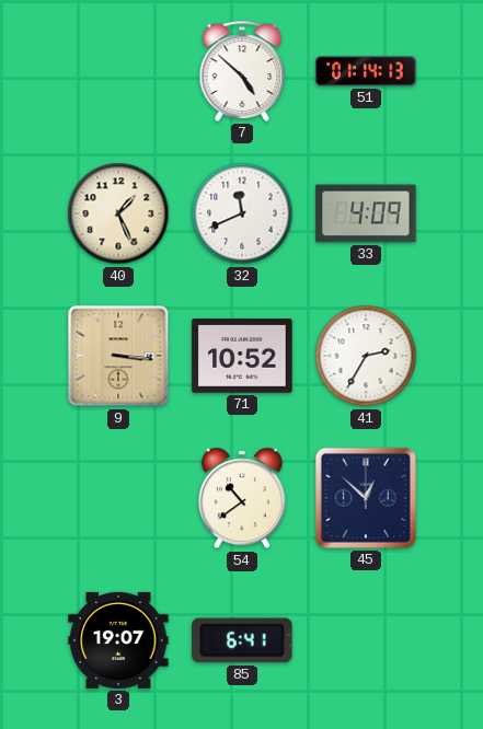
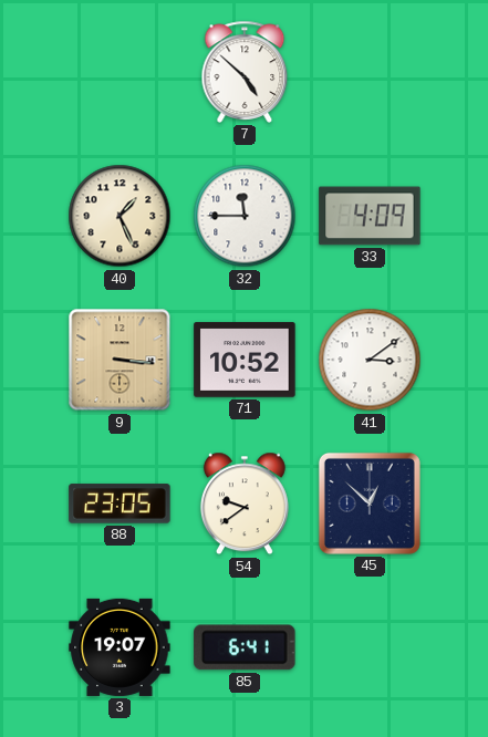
51: 01:14 -> none (366, 71)
32: 11:41 -> 11:45 (245, 216)
41: 2:35 -> 3:09 (370, 360)
88: none -> 23:05 (120, 504)
54: 10:39 -> 9:39 (245, 504)
